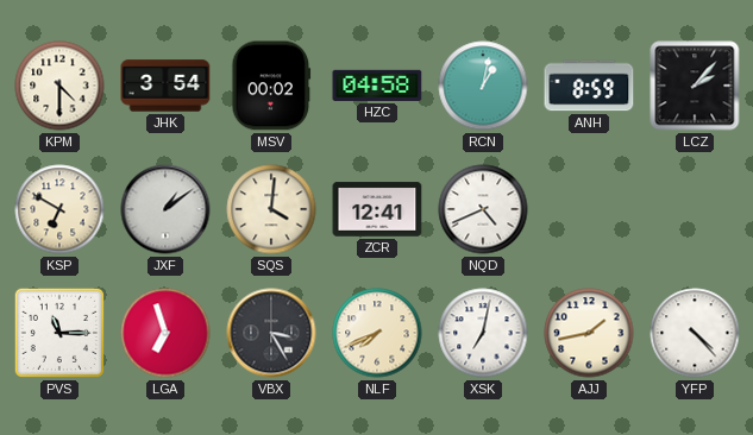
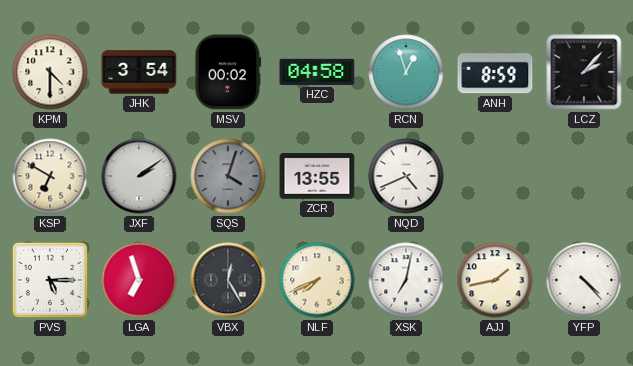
RCN: 1:02 -> 12:57 (406, 72)
JXF: 1:09 -> 2:09 (139, 176)
SQS: 4:01 -> 4:03 (228, 176)
SQS dial: cream -> grey (228, 176)
ZCR: 12:41 -> 13:55 (317, 176)
PVS: 11:15 -> 5:15 (50, 280)
VBX: 3:25 -> 12:25 (228, 280)
